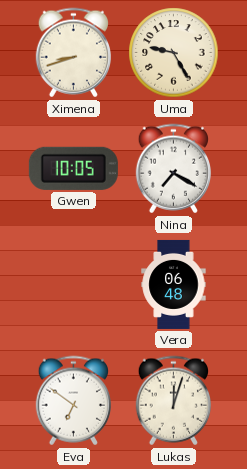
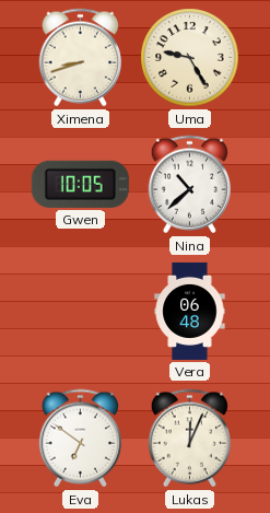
Nina: 7:20 -> 10:38 (189, 185)
Lukas: 12:03 -> 12:04 (189, 439)
